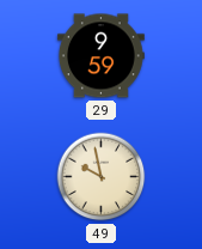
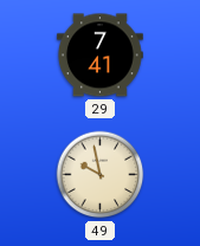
29: 9:59 -> 7:41 (99, 56)
